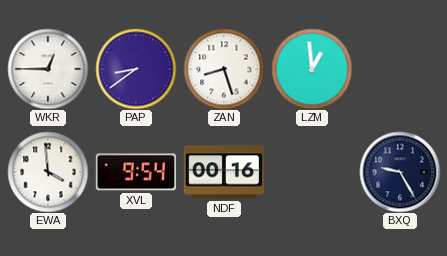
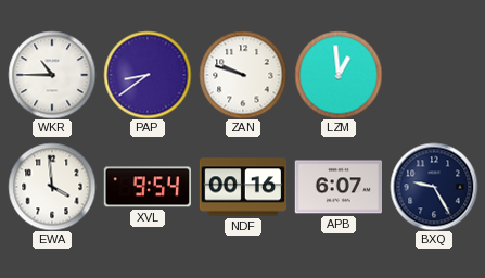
WKR: 12:45 -> 10:45 (52, 75)
ZAN: 8:27 -> 9:48 (243, 75)
APB: none -> 6:07 (337, 187)
